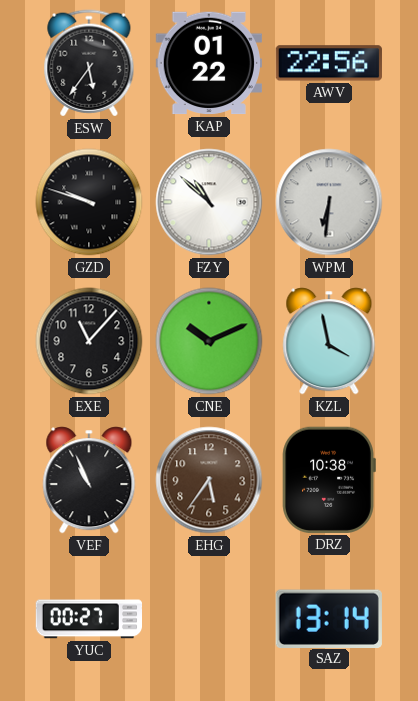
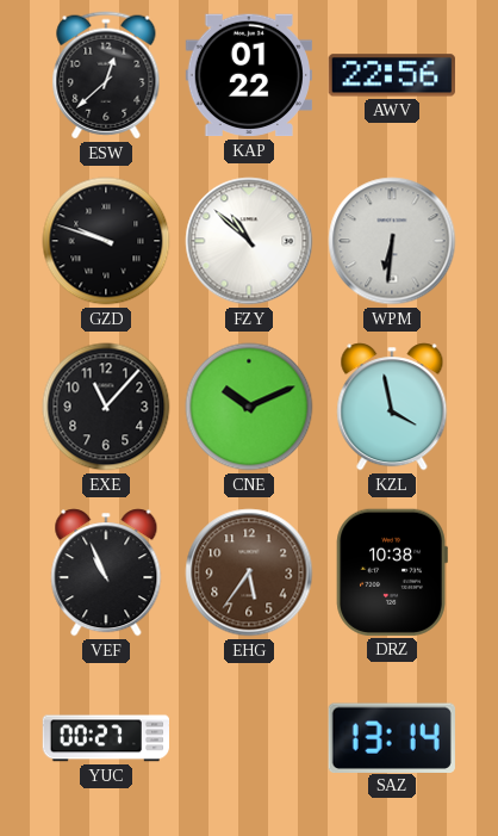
ESW: 5:36 -> 12:38 (106, 75)
